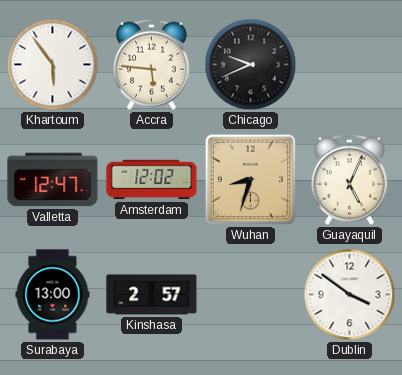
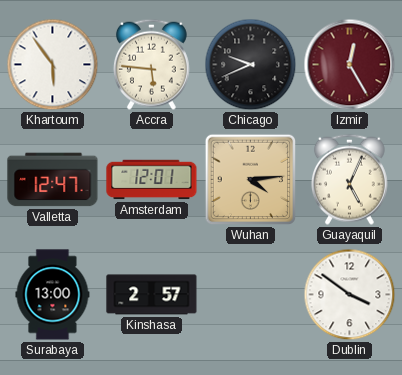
Izmir: none -> 12:25 (350, 65)
Amsterdam: 12:02 -> 12:01 (152, 180)
Wuhan: 8:33 -> 4:14 (251, 180)
